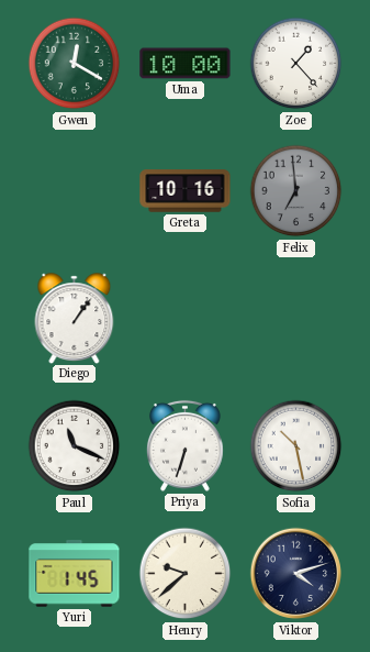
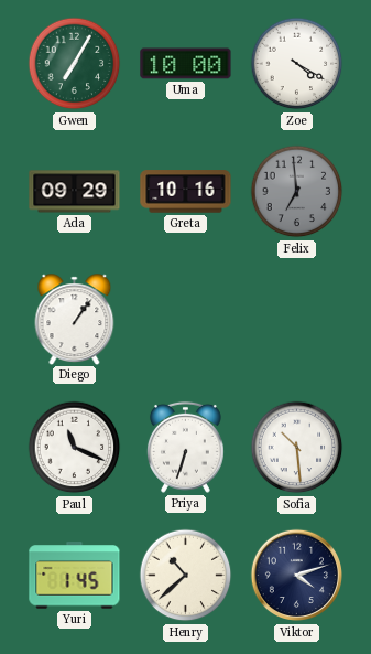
Gwen: 12:20 -> 7:05 (75, 64)
Zoe: 1:23 -> 4:20 (297, 64)
Ada: none -> 09:29 (75, 192)
Sofia: 10:28 -> 10:29 (297, 448)
Henry: 9:38 -> 10:38 (186, 576)
